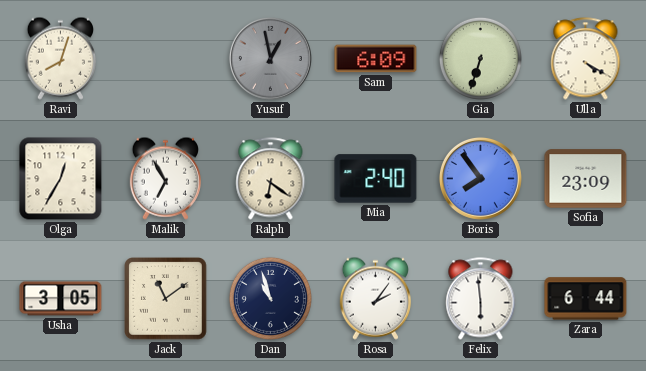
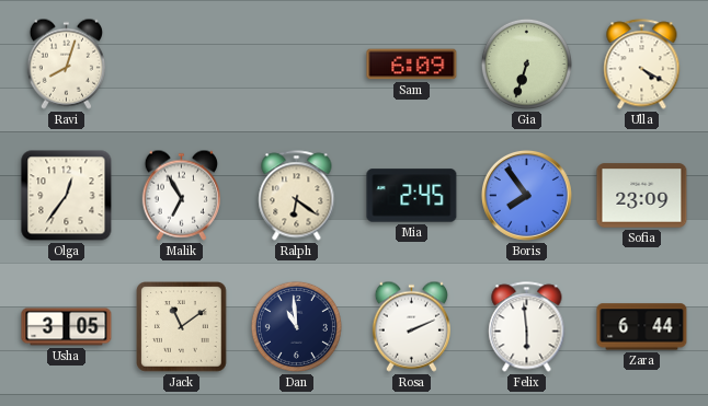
Yusuf: 12:58 -> none (270, 58)
Olga: 12:35 -> 12:36 (67, 196)
Mia: 2:40 -> 2:45 (412, 196)
Dan: 10:57 -> 10:59 (296, 326)
Rosa: 2:06 -> 2:11 (411, 326)
